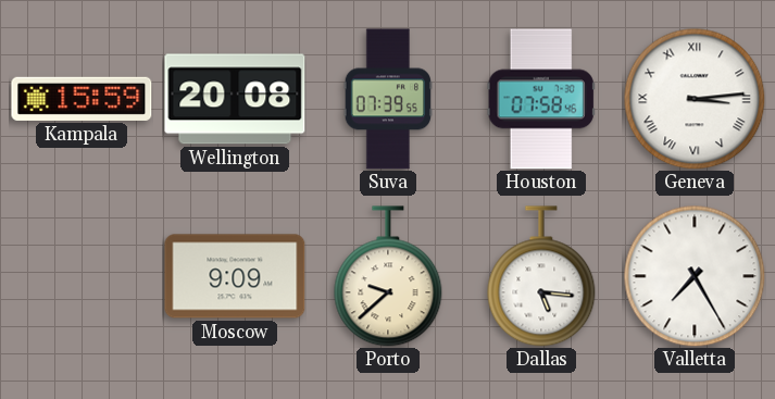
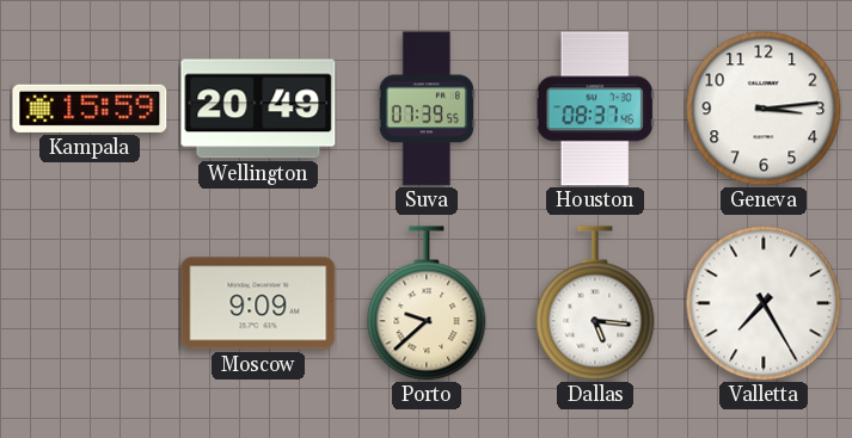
Wellington: 20:08 -> 20:49 (258, 109)
Houston: 07:58 -> 08:37 (595, 109)
Geneva numerals: Roman -> Arabic (764, 109)
